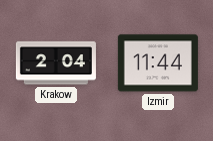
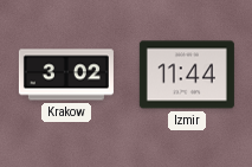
Krakow: 2:04 -> 3:02 (66, 75)
